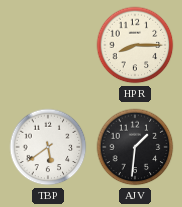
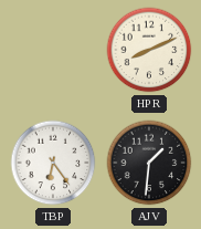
HPR: 8:15 -> 8:11 (149, 50)
TBP: 5:39 -> 6:24 (53, 163)
